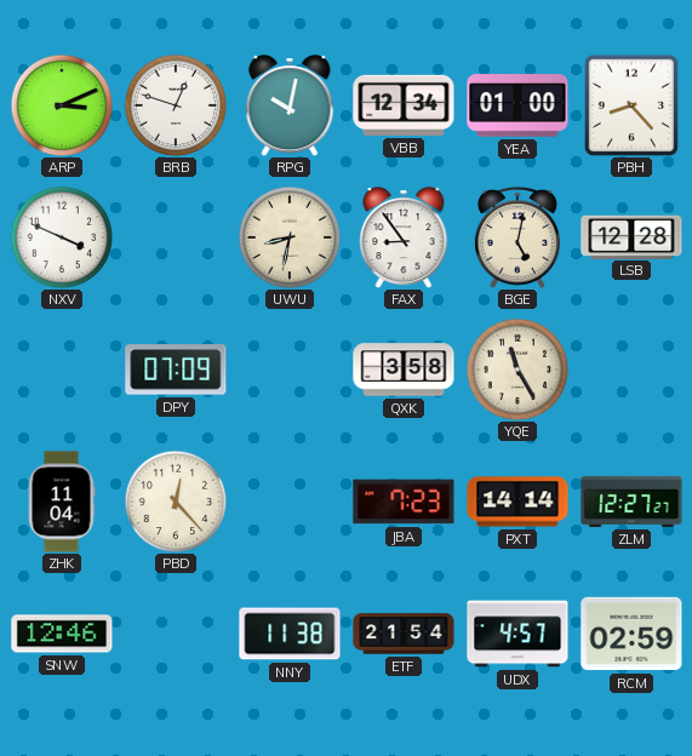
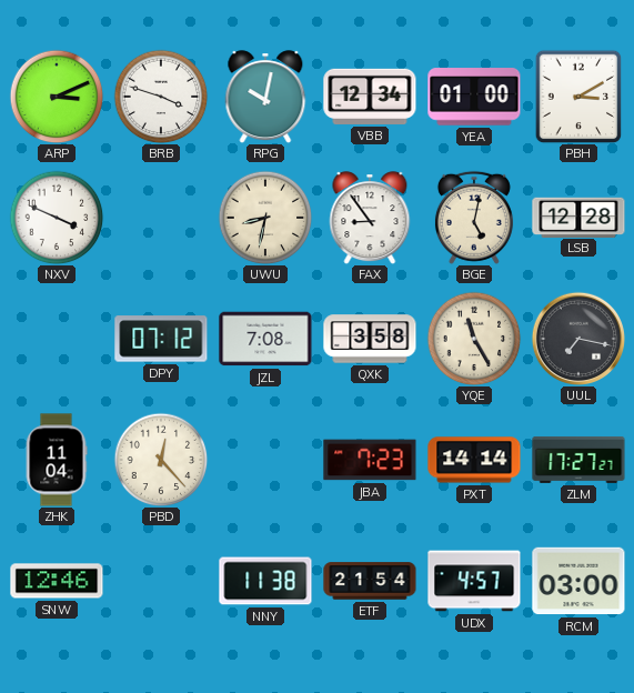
BRB: 12:48 -> 3:48 (161, 97)
PBH: 8:23 -> 3:10 (578, 97)
DPY: 07:09 -> 07:12 (161, 339)
JZL: none -> 7:08 (265, 339)
UUL: none -> 7:17 (577, 338)
ZLM: 12:27 -> 17:27 (578, 460)
RCM: 02:59 -> 03:00 (578, 581)
